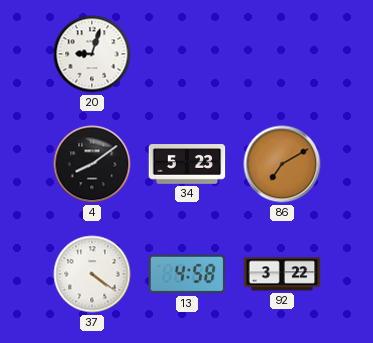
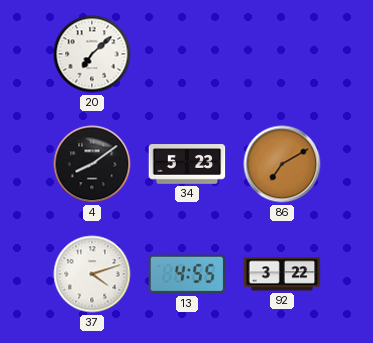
20: 9:03 -> 7:08 (92, 54)
37: 4:21 -> 4:12 (92, 274)
13: 4:58 -> 4:55 (187, 274)
